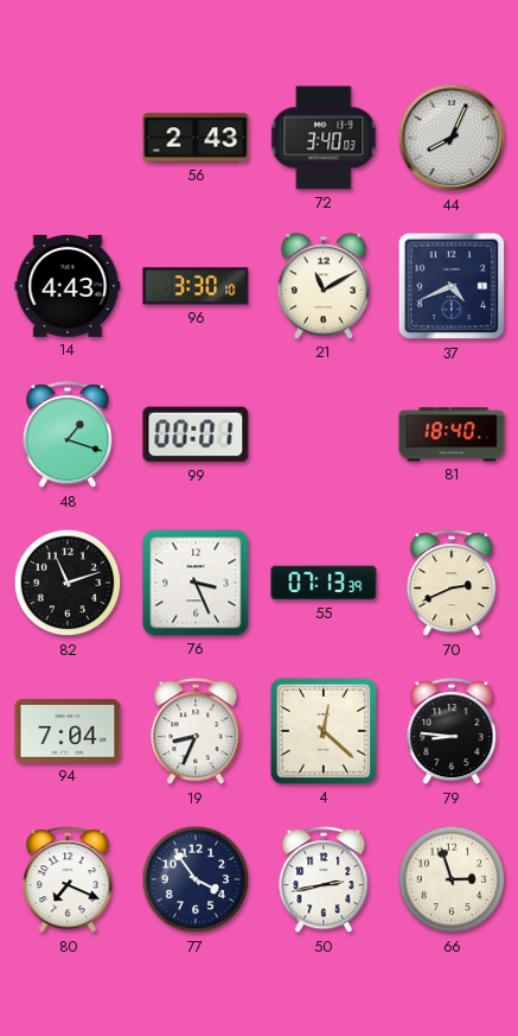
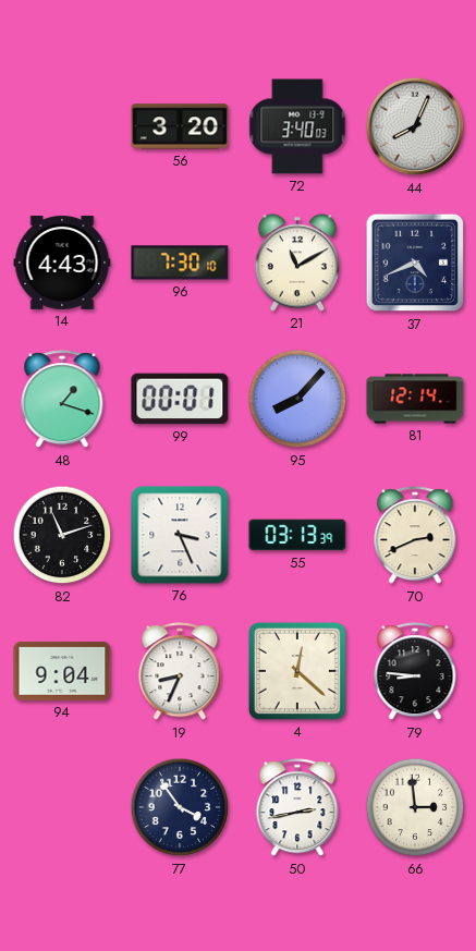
56: 2:43 -> 3:20 (180, 126)
96: 3:30 -> 7:30 (180, 263)
95: none -> 8:07 (297, 399)
81: 18:40 -> 12:14 (415, 399)
55: 07:13 -> 03:13 (297, 535)
94: 7:04 -> 9:04 (62, 671)
80: 7:19 -> none (68, 881)
66: 2:57 -> 2:59 (415, 807)
